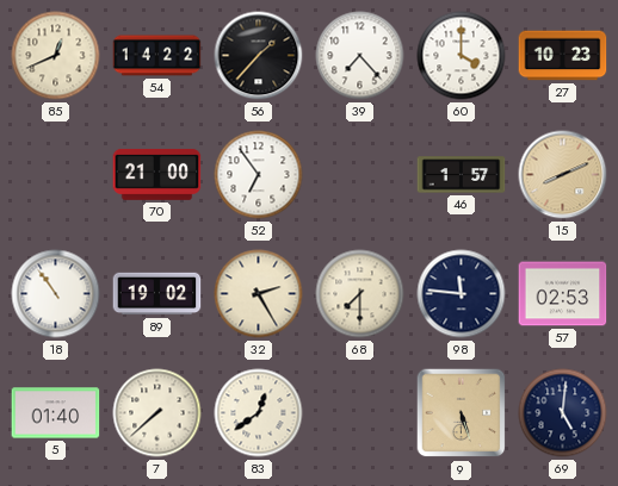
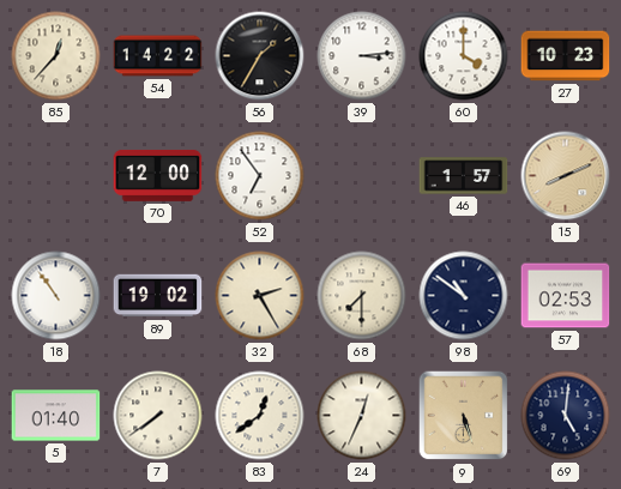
85: 12:41 -> 12:37 (56, 56)
56: 1:37 -> 1:35 (260, 56)
39: 7:23 -> 3:14 (362, 56)
70: 21:00 -> 12:00 (158, 175)
98: 11:46 -> 10:51 (464, 296)
7: 7:38 -> 7:39 (158, 416)
24: none -> 12:34 (362, 416)
